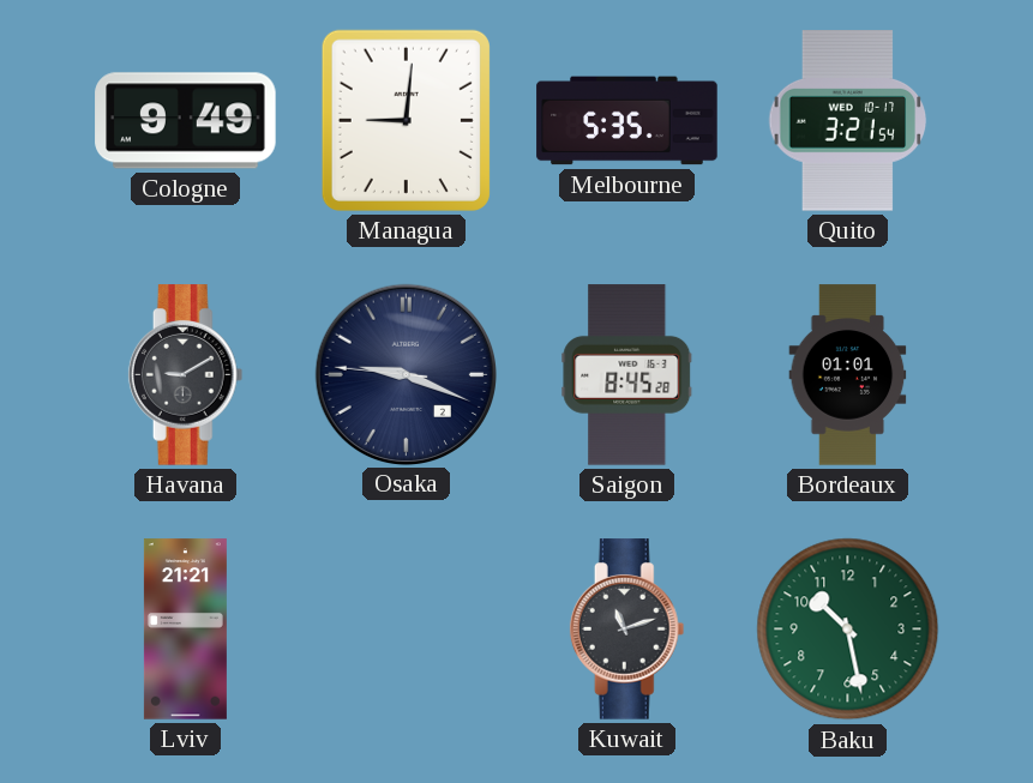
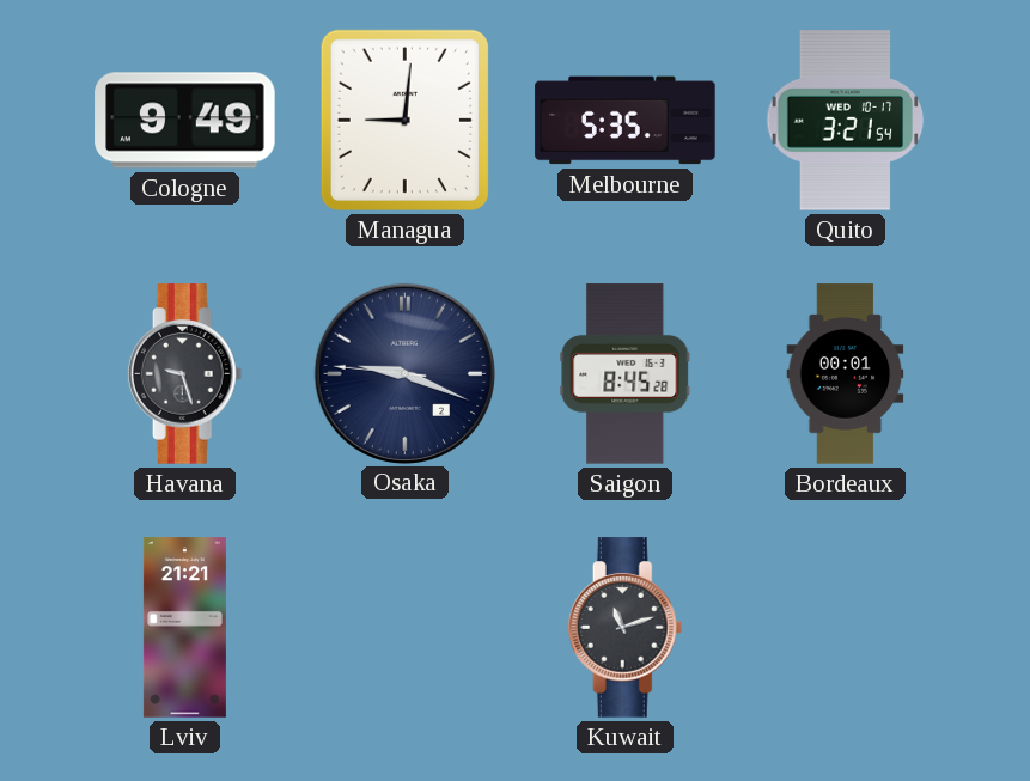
Havana: 9:10 -> 9:27 (185, 374)
Bordeaux: 01:01 -> 00:01 (846, 374)
Baku: 10:28 -> none (848, 630)
